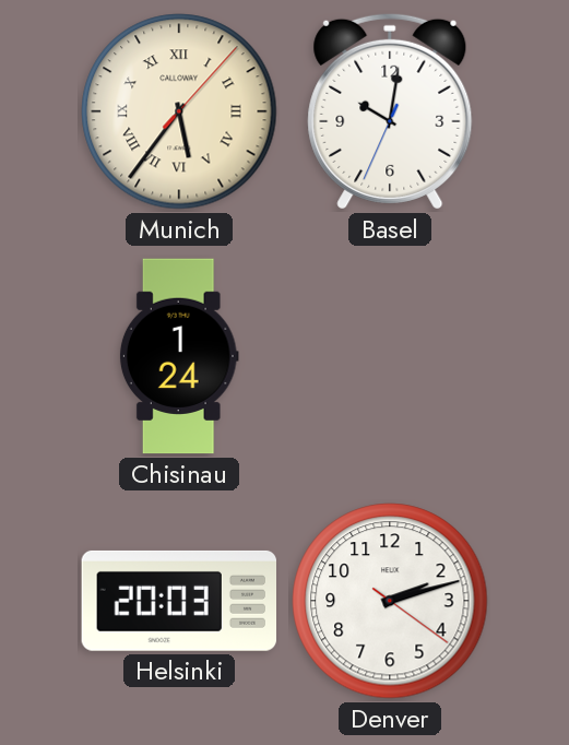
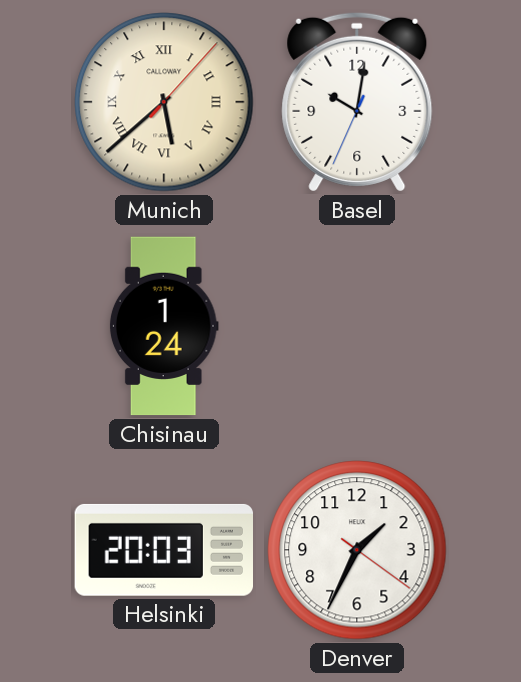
Munich: 5:36 -> 5:38 (164, 102)
Denver: 2:12 -> 1:34 (357, 550)
